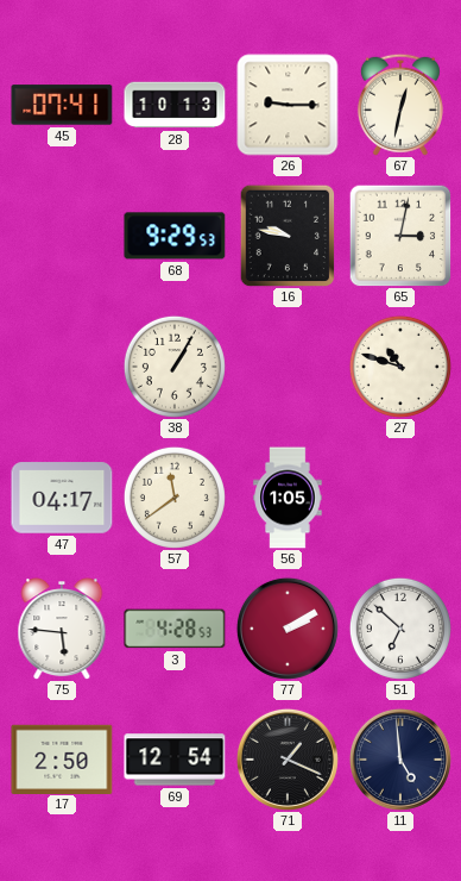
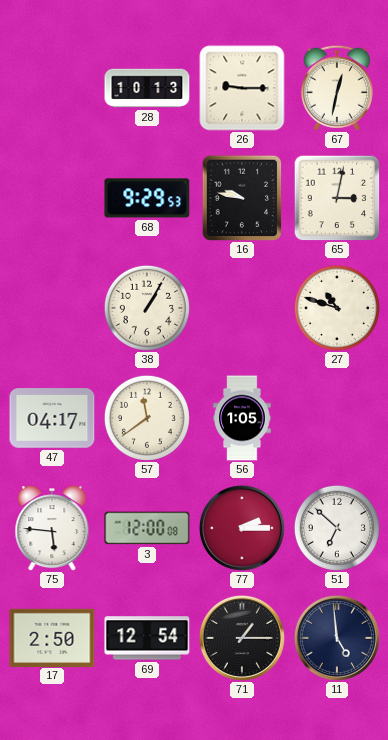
45: 07:41 -> none (62, 105)
3: 4:28 -> 12:00 (147, 528)
77: 2:10 -> 2:15 (242, 528)
71: 1:19 -> 1:15 (242, 638)
